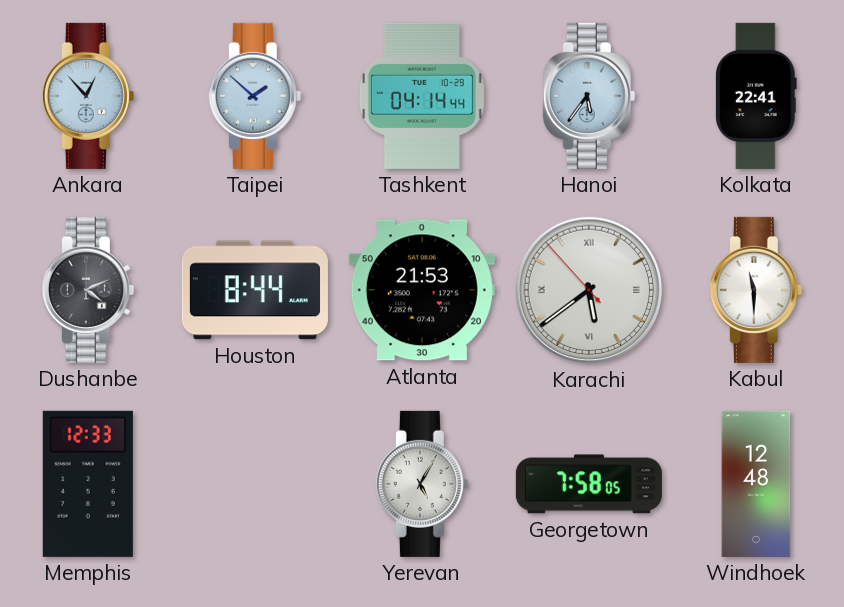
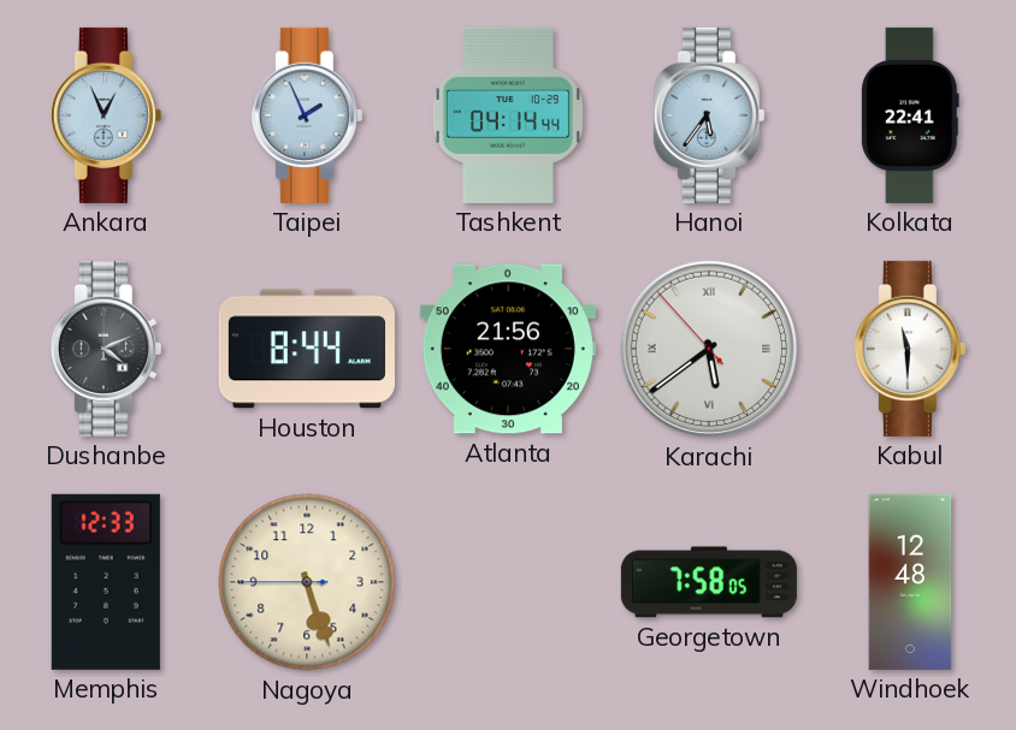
Ankara: 12:53 -> 12:56 (106, 115)
Taipei: 1:52 -> 1:56 (307, 115)
Atlanta: 21:53 -> 21:56 (508, 349)
Nagoya: none -> 5:26 (307, 582)
Yerevan: 5:05 -> none (422, 484)
